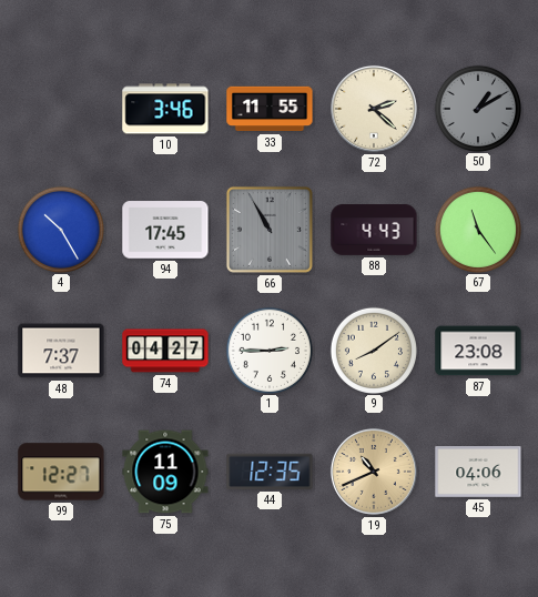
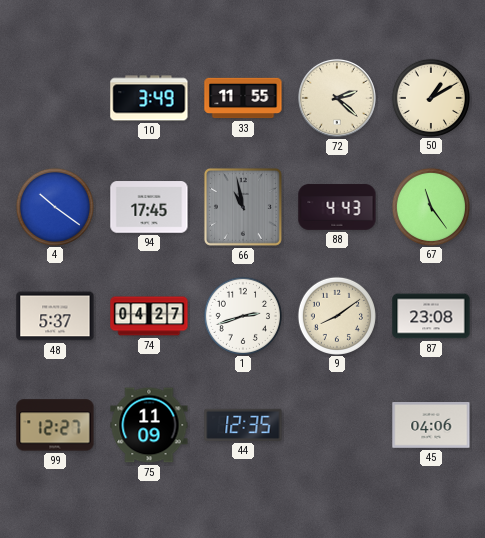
10: 3:46 -> 3:49 (149, 98)
50 dial: grey -> cream (430, 97)
4: 10:25 -> 10:21 (54, 206)
66: 10:55 -> 10:58 (243, 207)
48: 7:37 -> 5:37 (55, 316)
1: 2:45 -> 2:42 (242, 315)
19: 10:41 -> none (374, 472)
